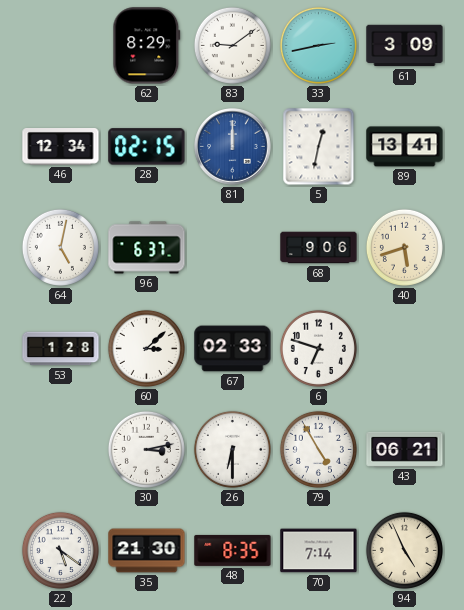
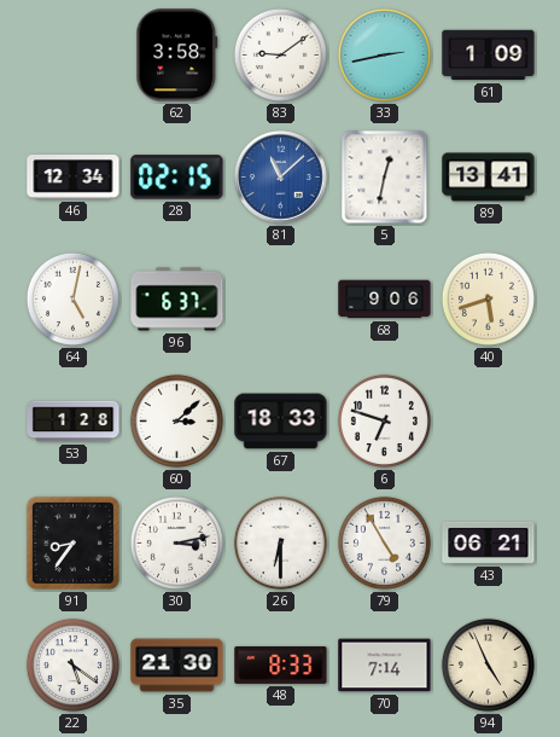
62: 8:29 -> 3:58 (177, 56)
61: 3:09 -> 1:09 (489, 56)
81: 12:00 -> 11:08 (281, 178)
67: 02:33 -> 18:33 (281, 422)
91: none -> 8:36 (72, 542)
48: 8:35 -> 8:33 (281, 665)
